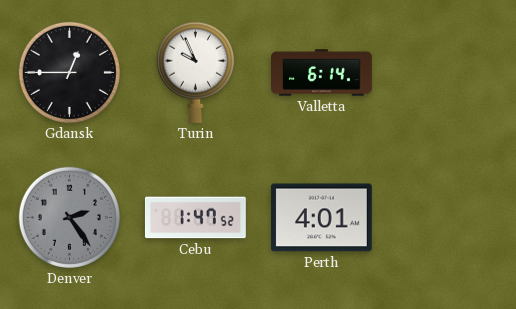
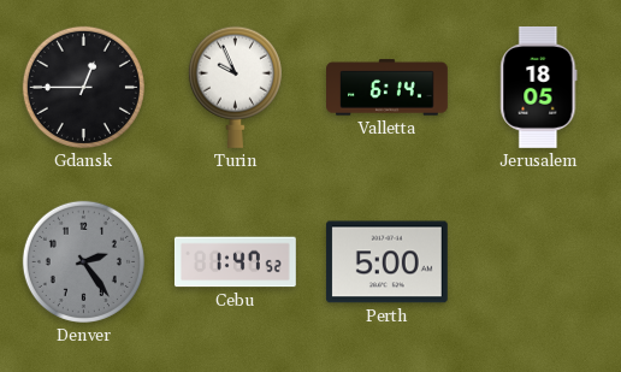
Jerusalem: none -> 18:05 (539, 87)
Perth: 4:01 -> 5:00 (386, 262)
